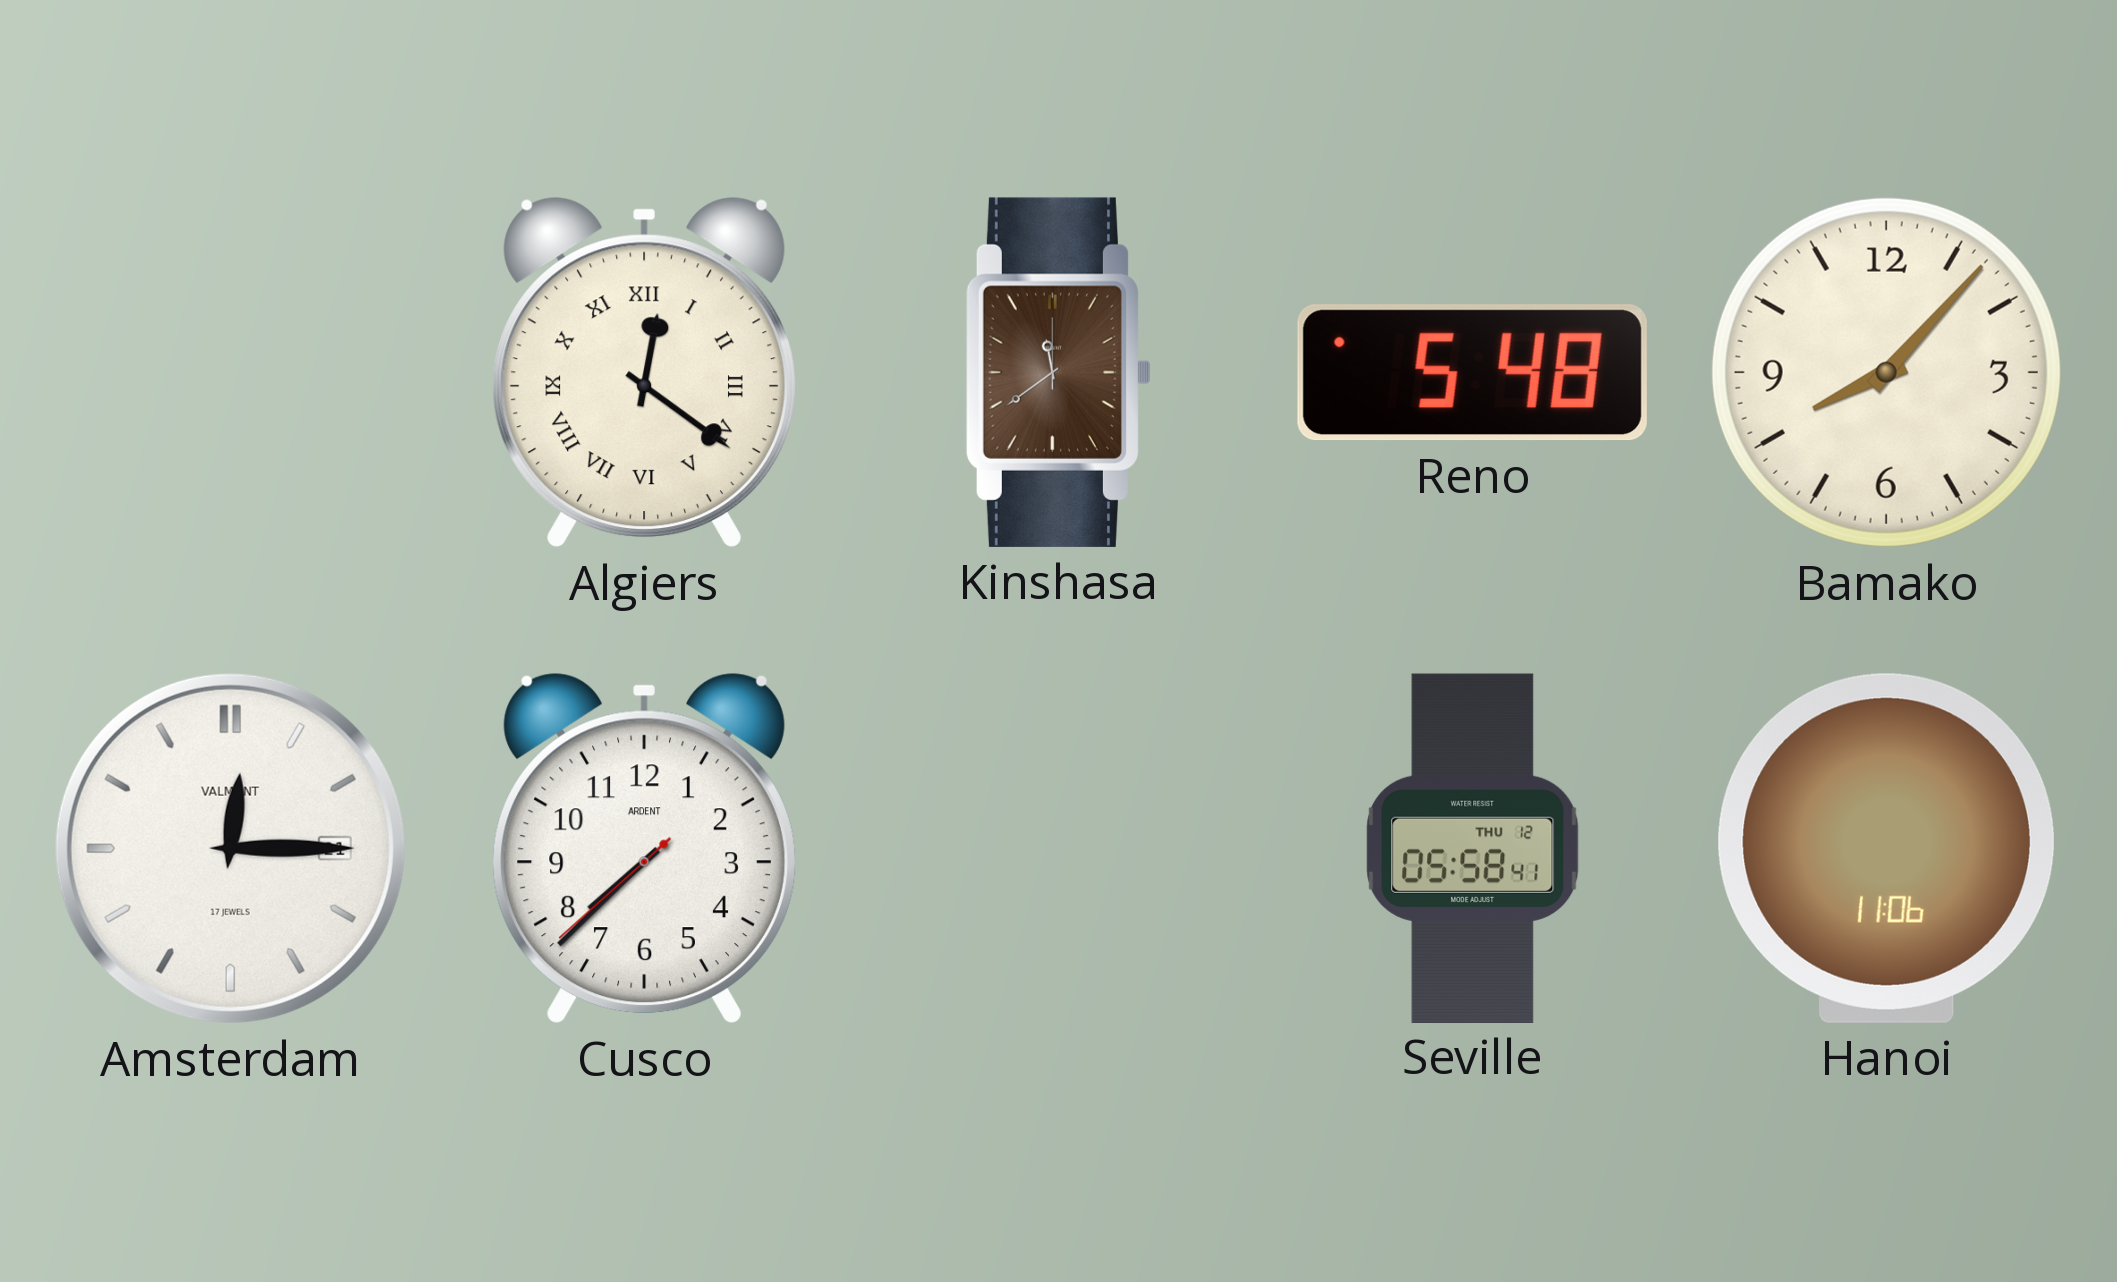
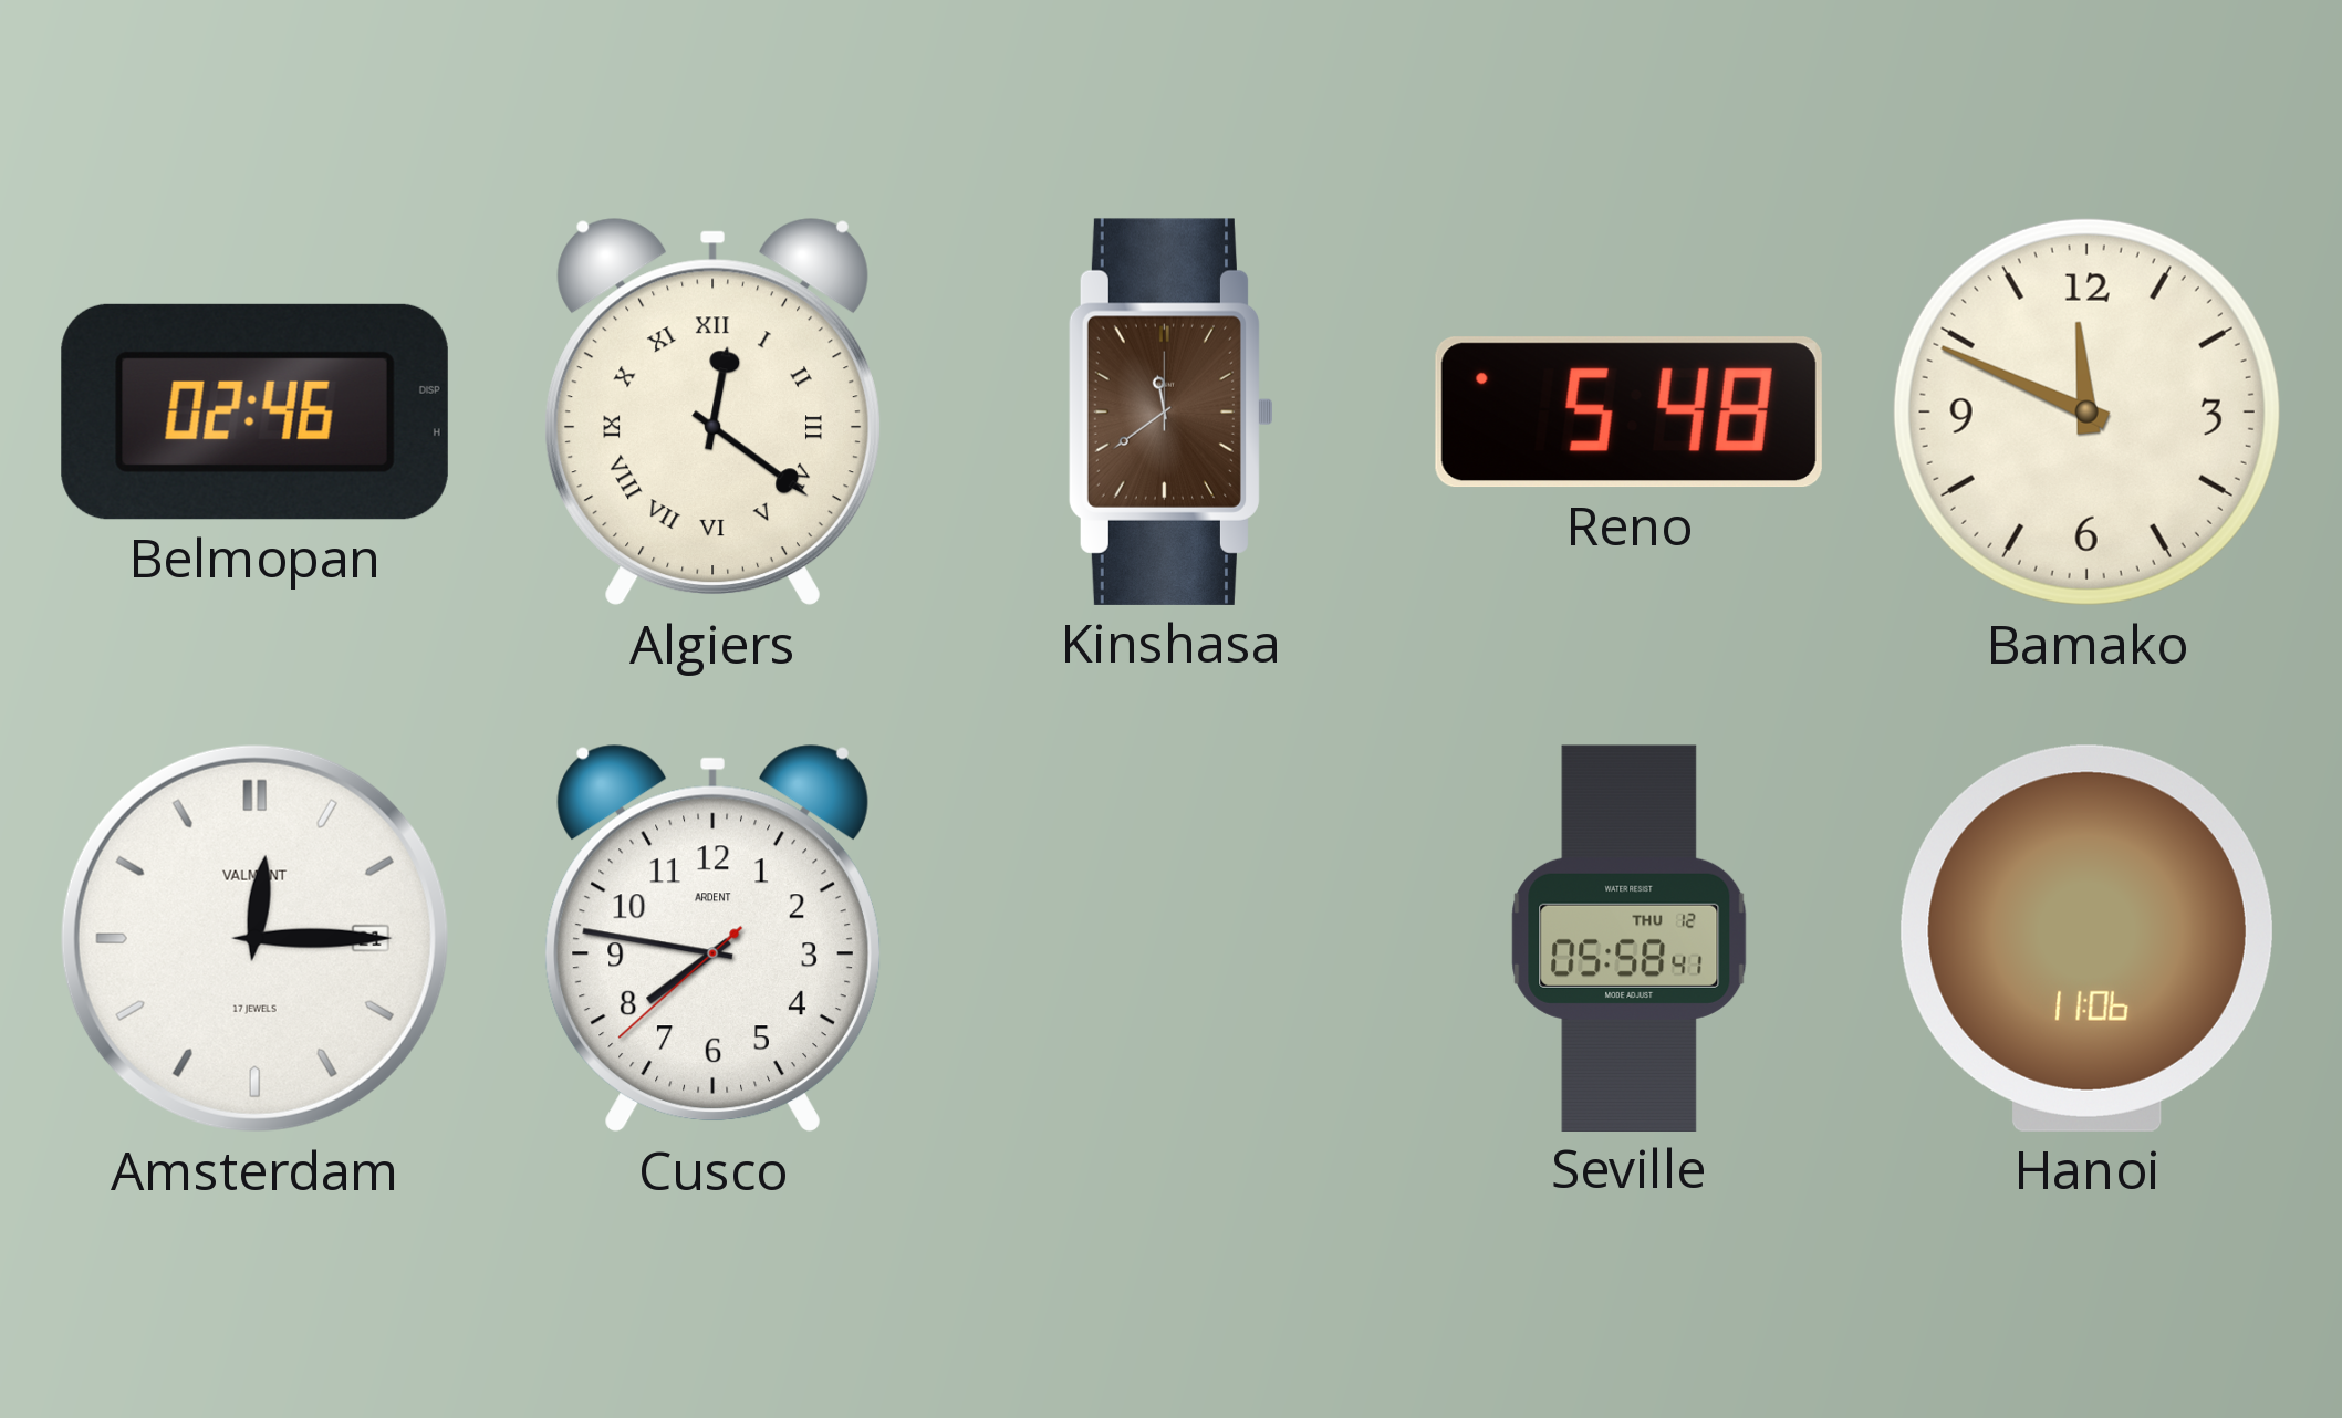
Belmopan: none -> 02:46 (254, 411)
Bamako: 8:07 -> 11:49 (2086, 411)
Cusco: 7:37 -> 7:46 (712, 938)
